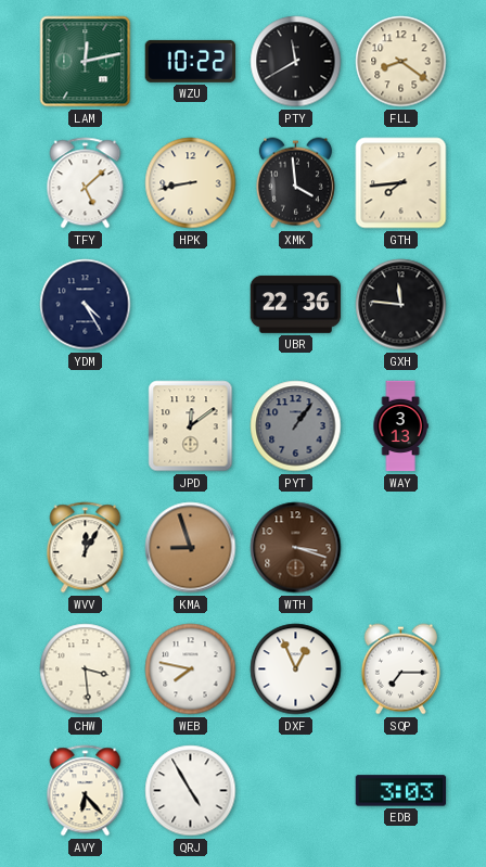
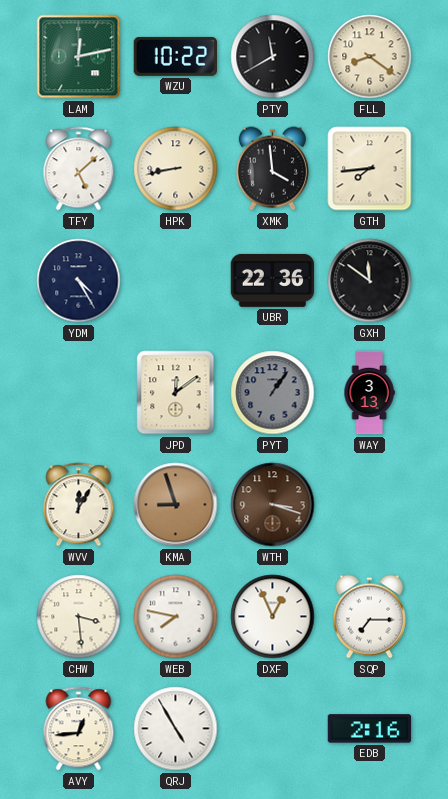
GXH: 11:46 -> 11:51 (370, 281)
AVY: 6:23 -> 12:44 (79, 729)
EDB: 3:03 -> 2:16 (370, 729)
